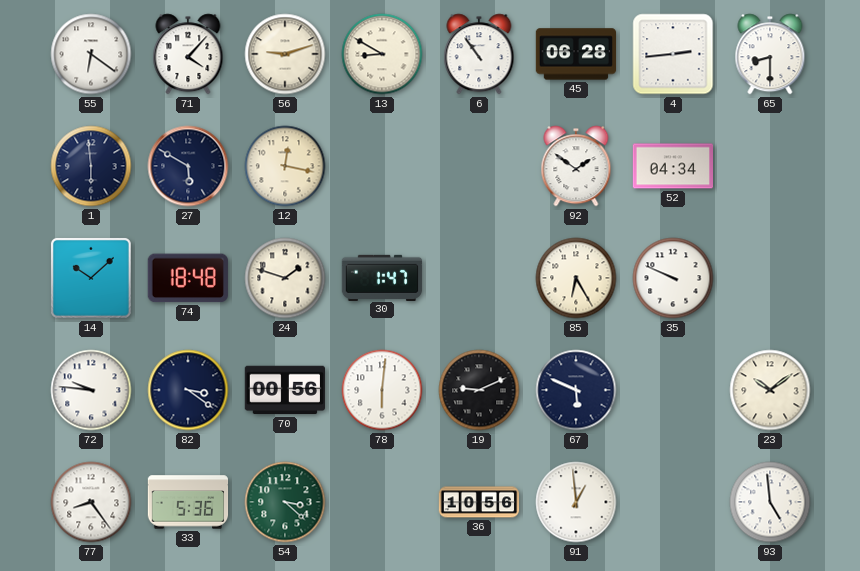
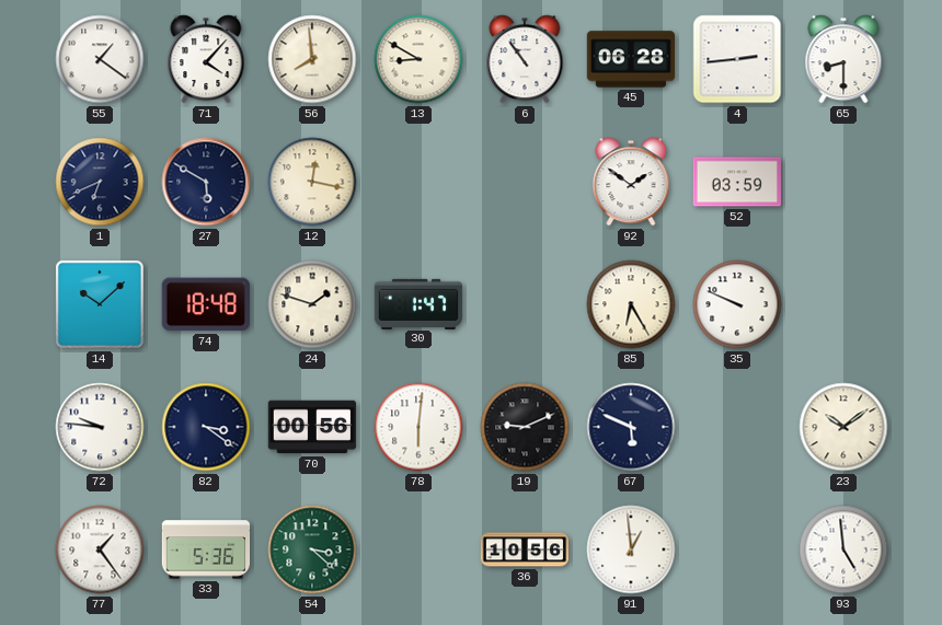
55: 6:21 -> 1:21 (100, 59)
56: 9:12 -> 7:59 (312, 59)
1: 5:59 -> 6:41 (100, 182)
52: 04:34 -> 03:59 (736, 182)
77: 8:24 -> 1:24 (100, 549)
